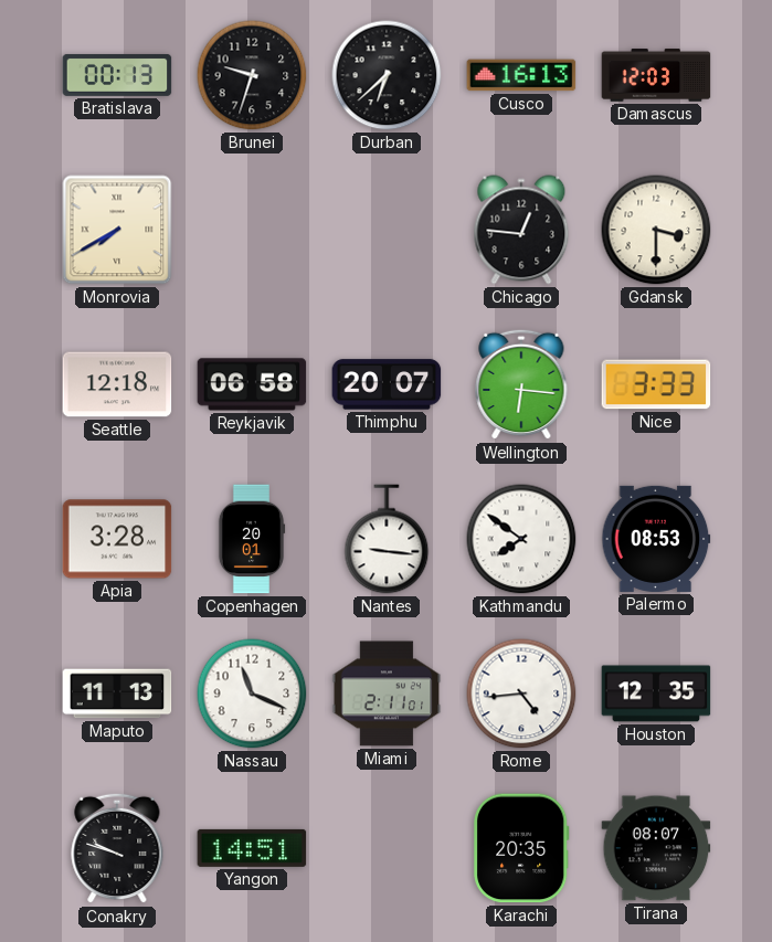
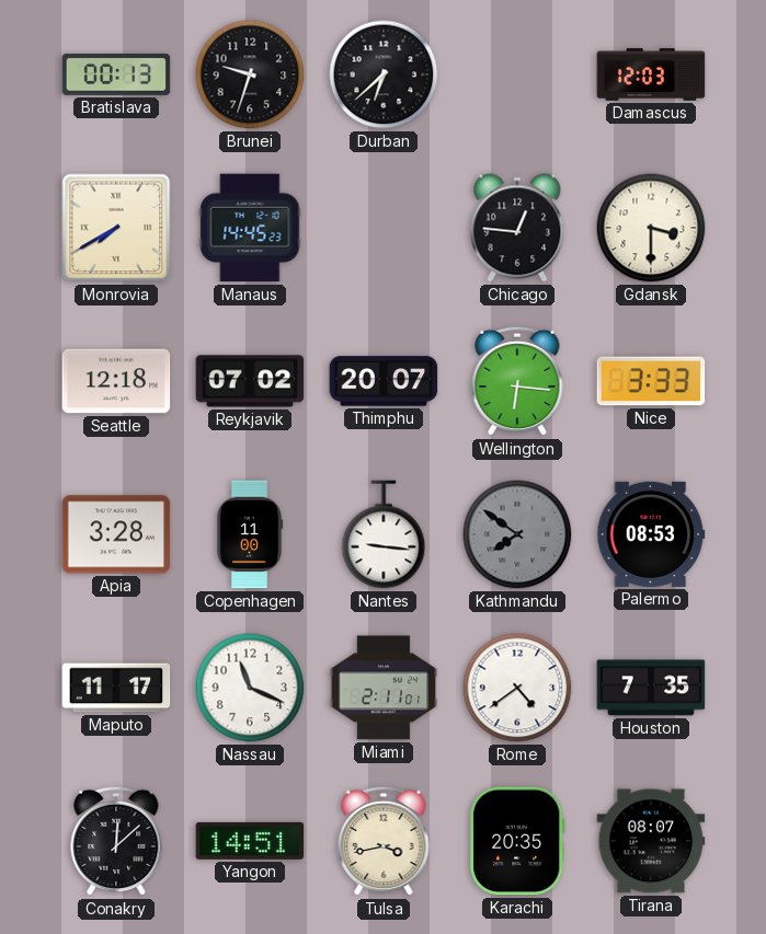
Cusco: 16:13 -> none (521, 75)
Manaus: none -> 14:45 (250, 228)
Reykjavik: 06:58 -> 07:02 (250, 381)
Copenhagen: 20:01 -> 11:00 (250, 534)
Kathmandu dial: white -> grey (517, 534)
Maputo: 11:13 -> 11:17 (116, 688)
Rome: 4:44 -> 4:39 (517, 688)
Houston: 12:35 -> 7:35 (651, 688)
Conakry: 9:48 -> 12:08 (116, 841)
Tulsa: none -> 3:43 (384, 841)
